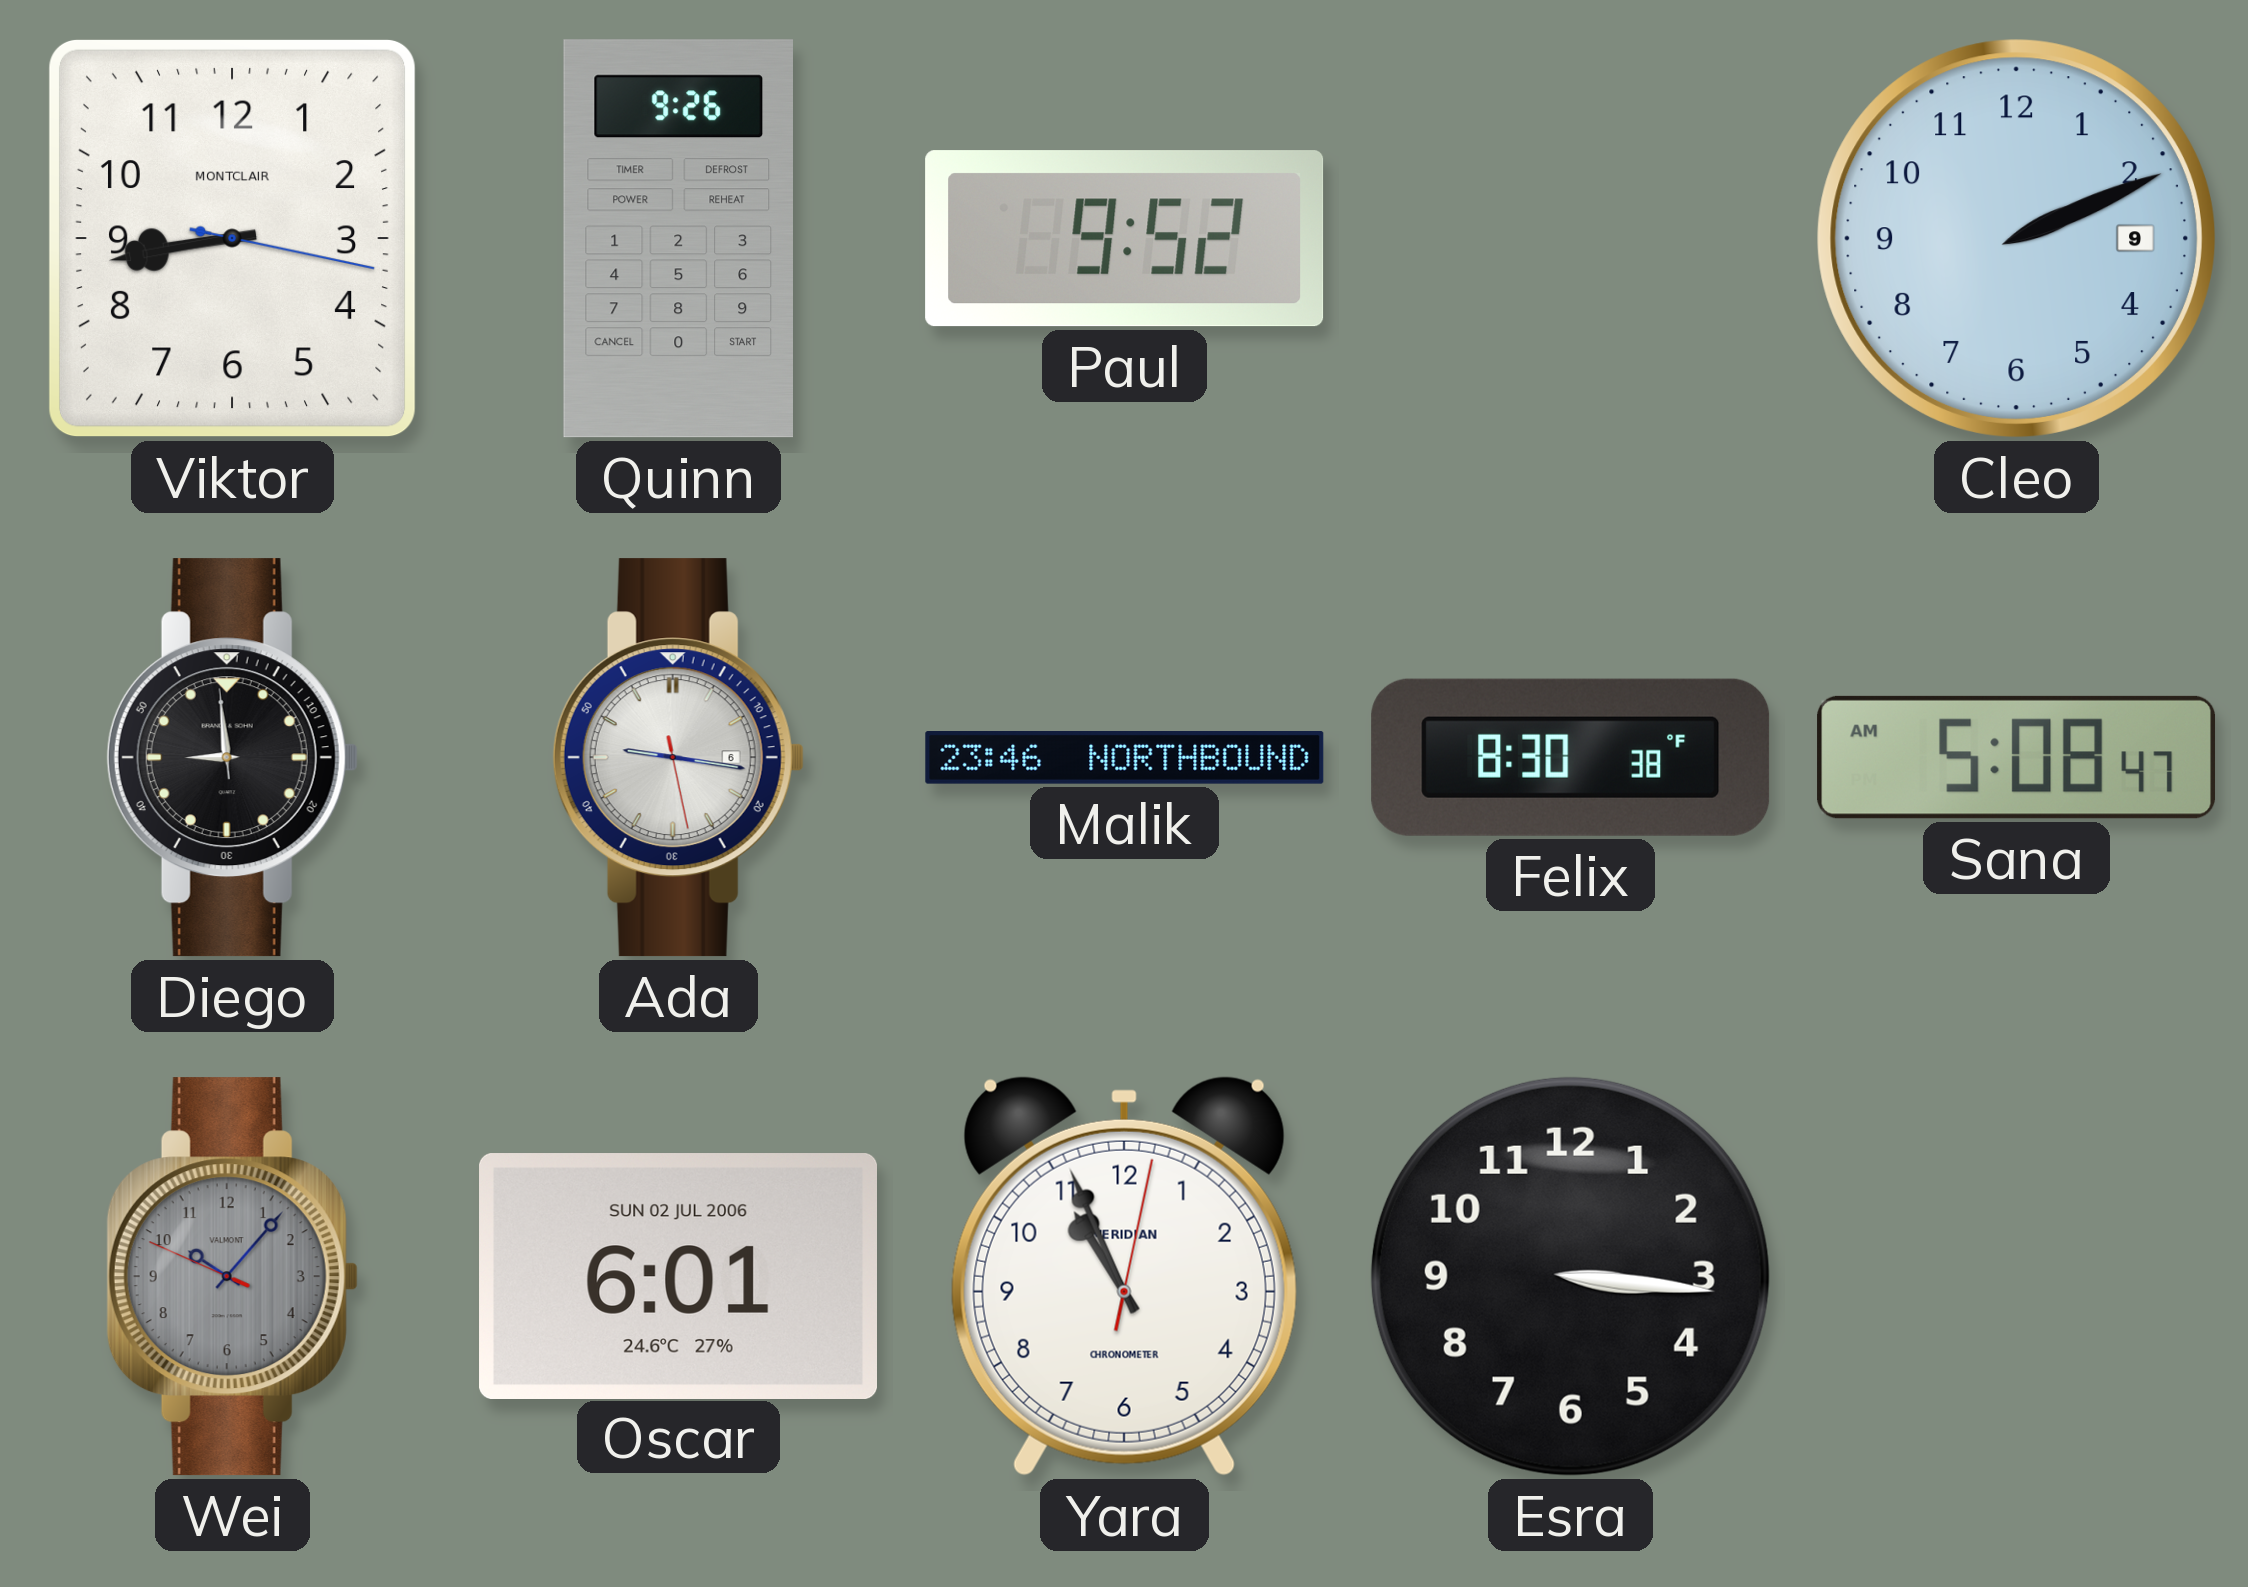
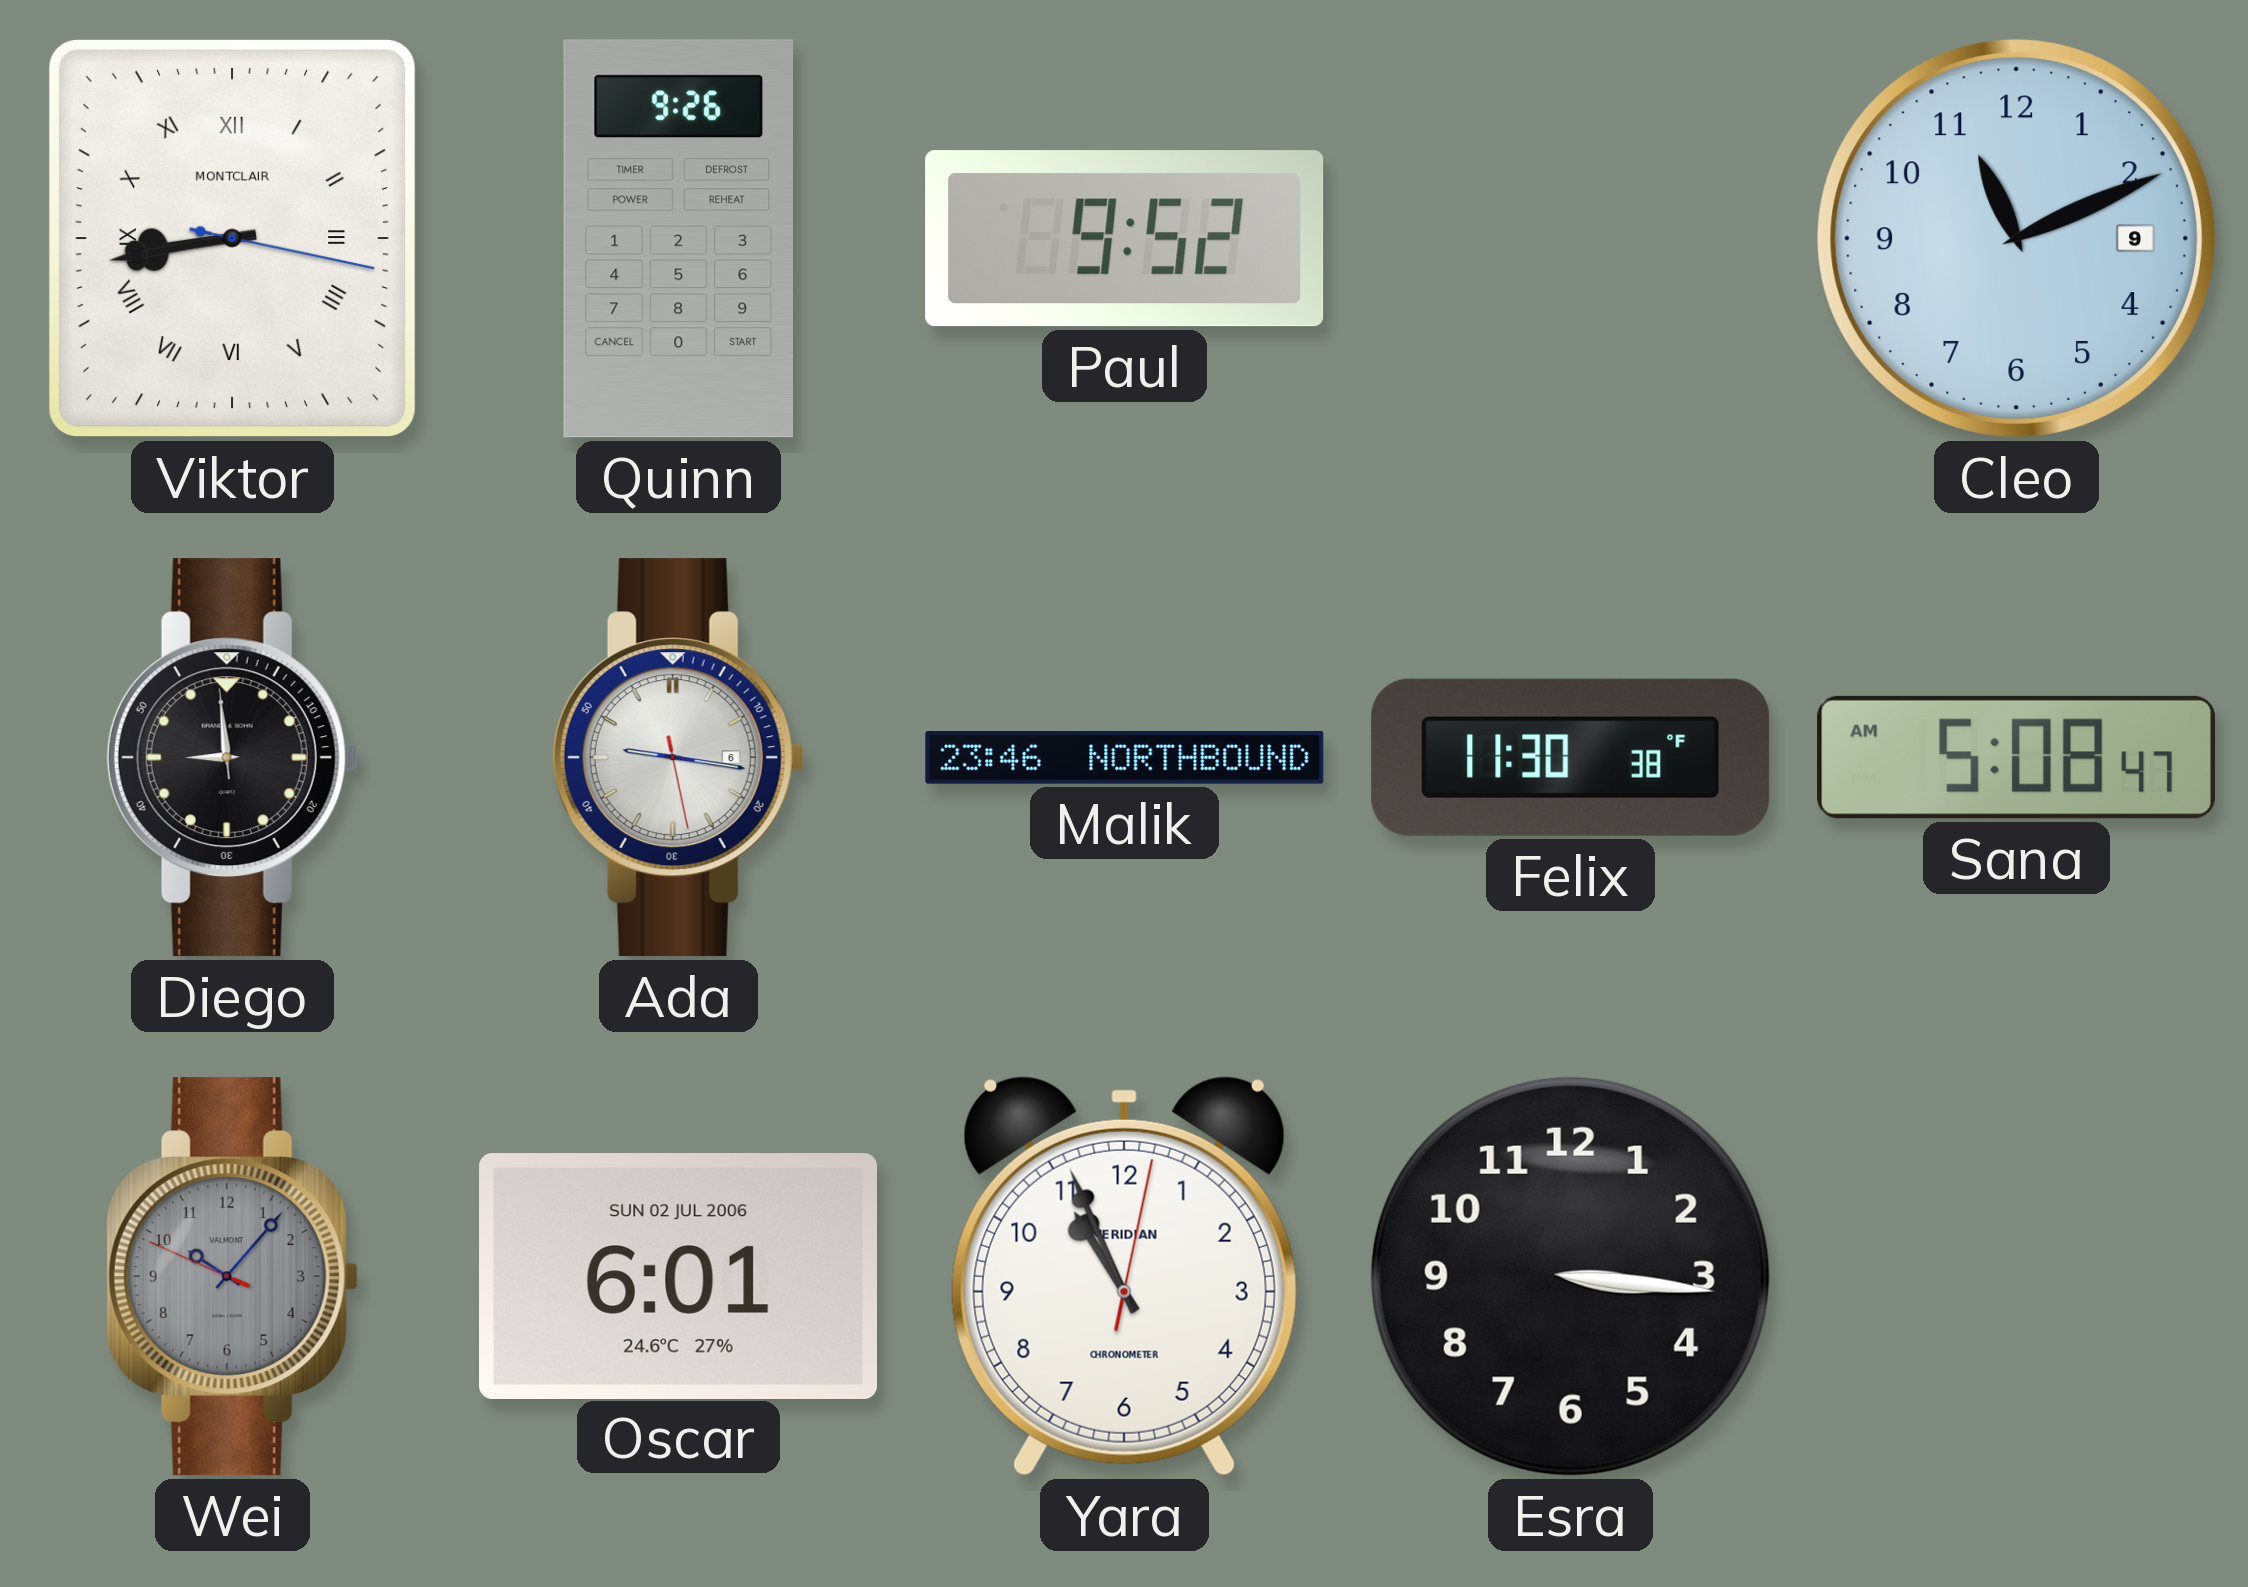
Viktor numerals: Arabic -> Roman (232, 238)
Cleo: 2:11 -> 11:11 (2016, 238)
Felix: 8:30 -> 11:30 (1571, 757)
